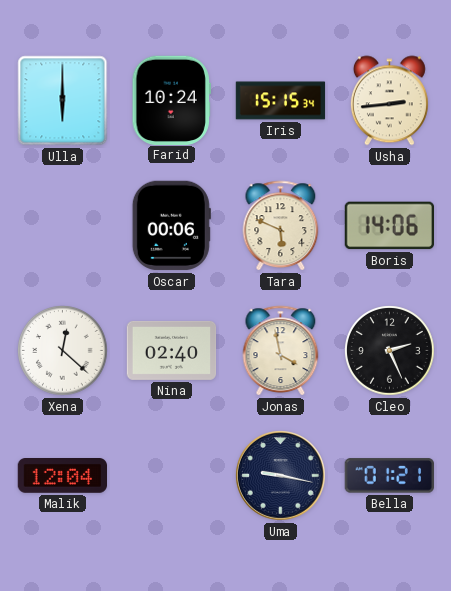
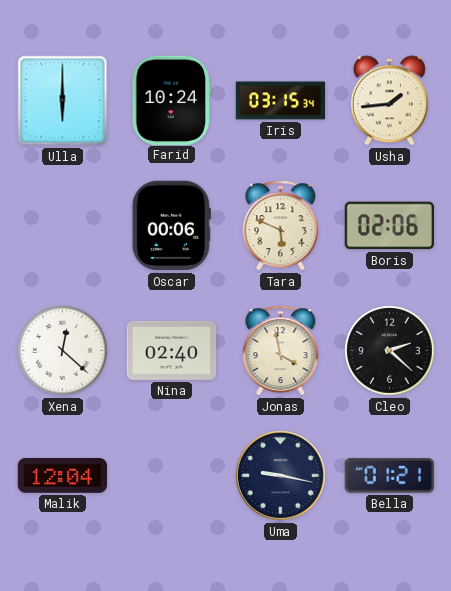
Iris: 15:15 -> 03:15 (281, 101)
Usha: 2:44 -> 1:44 (389, 101)
Boris: 14:06 -> 02:06 (389, 226)
Cleo: 2:26 -> 2:22 (390, 351)
